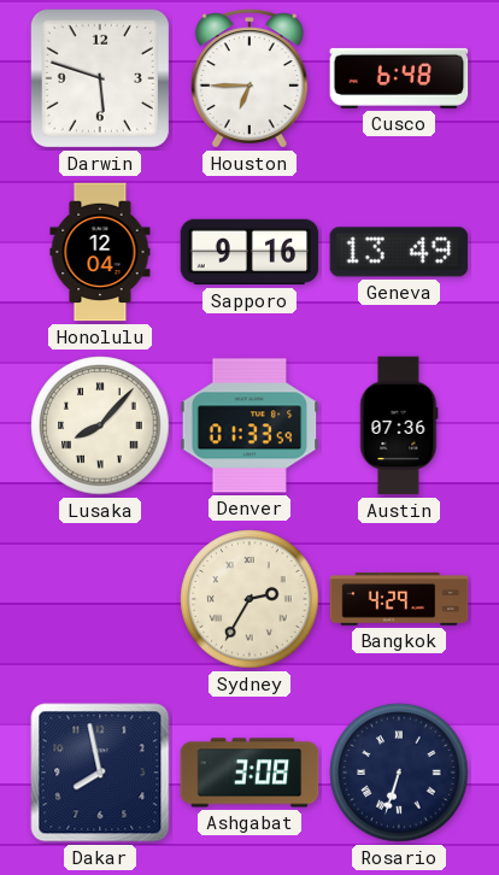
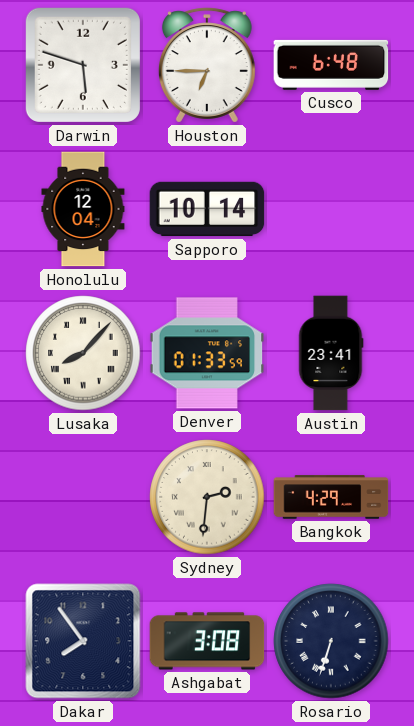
Sapporo: 9:16 -> 10:14 (207, 209)
Geneva: 13:49 -> none (399, 252)
Austin: 07:36 -> 23:41 (331, 353)
Sydney: 2:35 -> 2:31 (207, 497)
Dakar: 7:58 -> 7:54 (83, 641)
